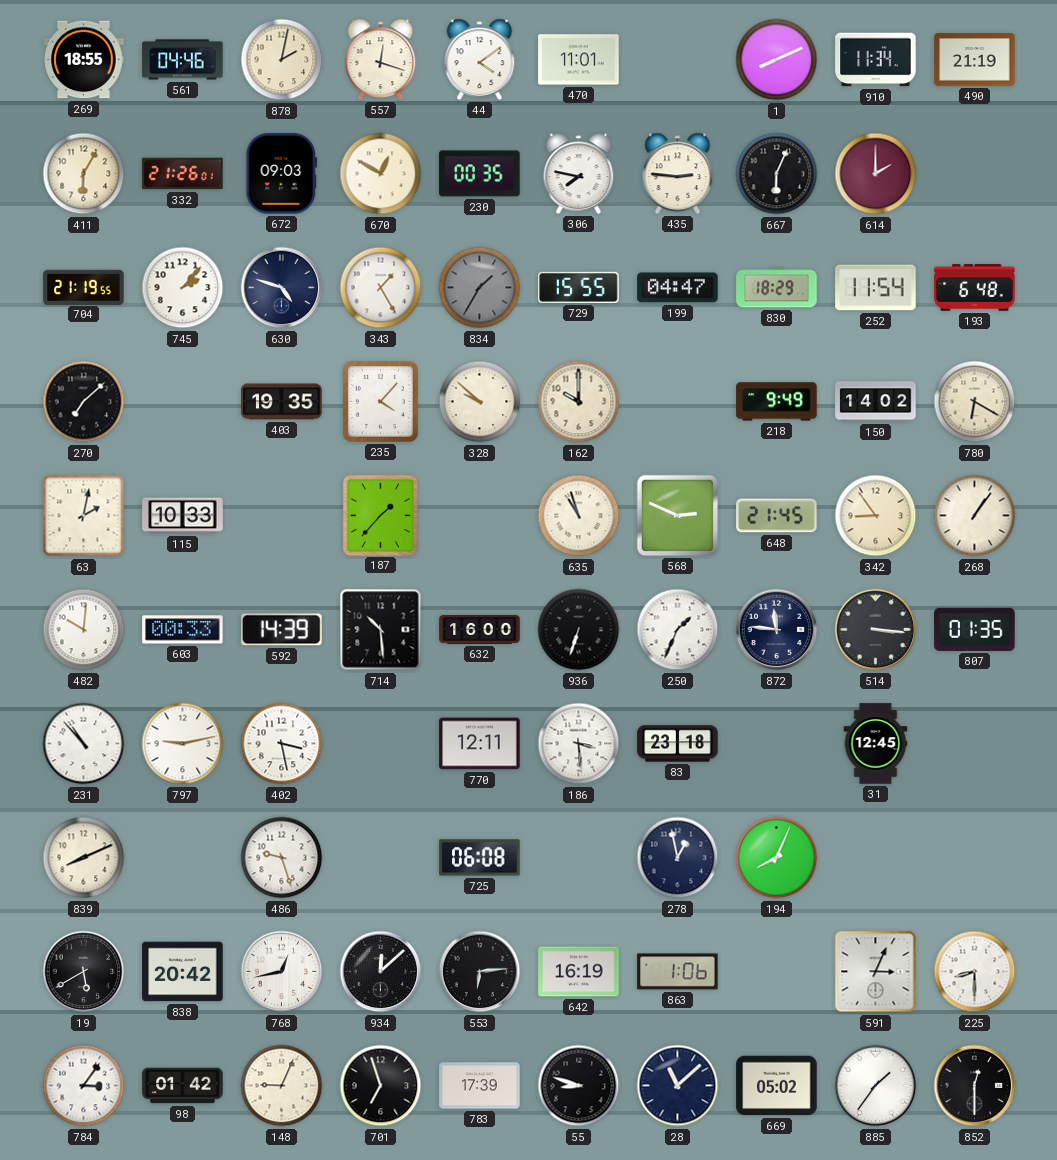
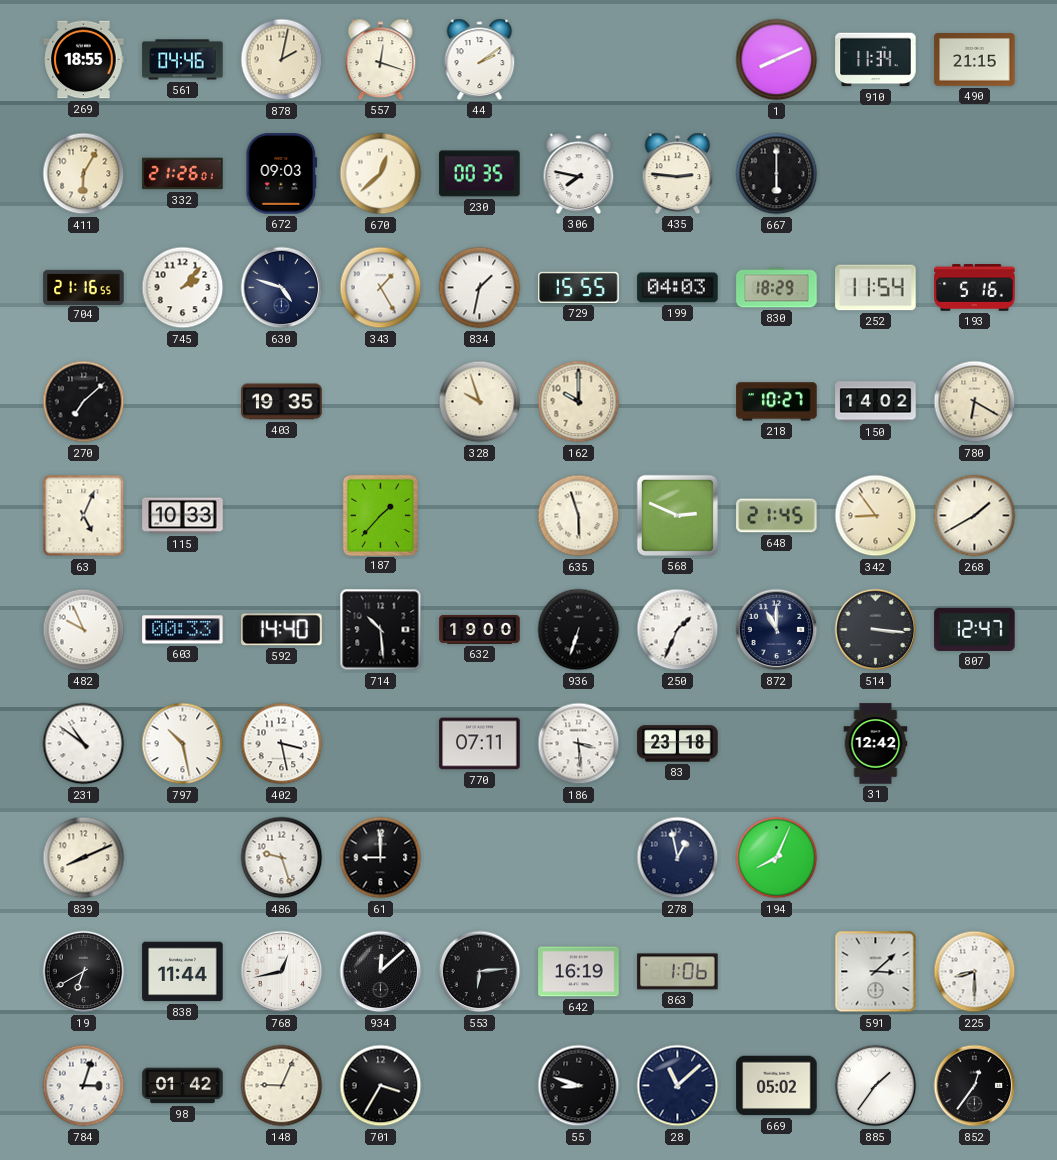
44: 4:09 -> 2:09 (480, 59)
470: 11:01 -> none (579, 60)
490: 21:19 -> 21:15 (975, 60)
670: 12:50 -> 12:38 (381, 174)
667: 6:04 -> 6:00 (777, 174)
614: 2:00 -> none (876, 174)
704: 21:19 -> 21:16 (84, 287)
834: 1:35 -> 1:32 (480, 288)
834 dial: grey -> white (480, 288)
199: 04:47 -> 04:03 (678, 288)
193: 6:48 -> 5:16 (975, 288)
235: 4:07 -> none (381, 402)
328: 9:52 -> 9:57 (480, 402)
218: 9:49 -> 10:27 (777, 402)
63: 2:02 -> 5:04 (84, 516)
635: 10:57 -> 5:57 (579, 516)
268: 1:06 -> 1:40 (975, 516)
482: 10:01 -> 9:56 (84, 630)
592: 14:39 -> 14:40 (282, 630)
632: 16:00 -> 19:00 (480, 629)
872: 11:46 -> 11:00 (777, 630)
807: 01:35 -> 12:47 (975, 629)
231: 10:53 -> 10:51 (84, 744)
797: 9:13 -> 10:28 (183, 744)
770: 12:11 -> 07:11 (480, 744)
31: 12:45 -> 12:42 (876, 744)
61: none -> 9:00 (381, 858)
725: 06:08 -> none (480, 858)
19: 5:40 -> 6:40 (84, 972)
838: 20:42 -> 11:44 (183, 972)
591: 3:04 -> 3:08 (876, 972)
784: 3:06 -> 3:03 (84, 1086)
701: 6:57 -> 3:35 (381, 1086)
783: 17:39 -> none (480, 1086)
852: 12:30 -> 12:36 (975, 1086)
